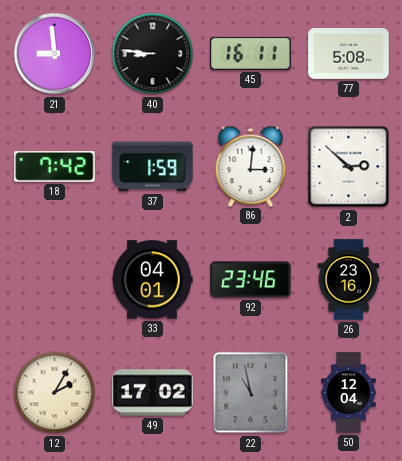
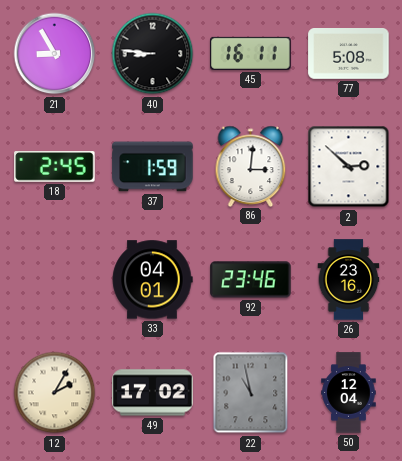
21: 8:59 -> 8:55 (55, 54)
18: 7:42 -> 2:45 (55, 167)
